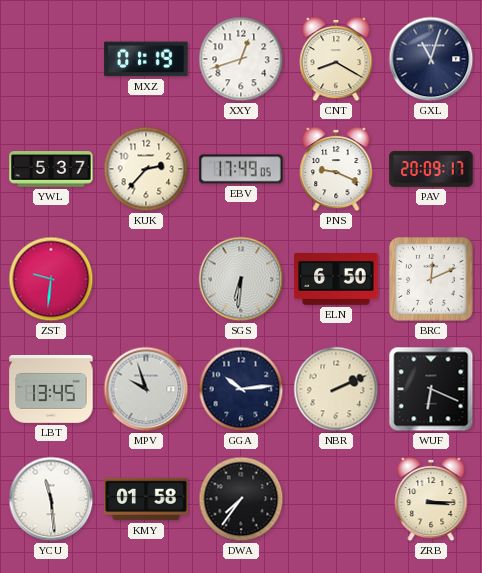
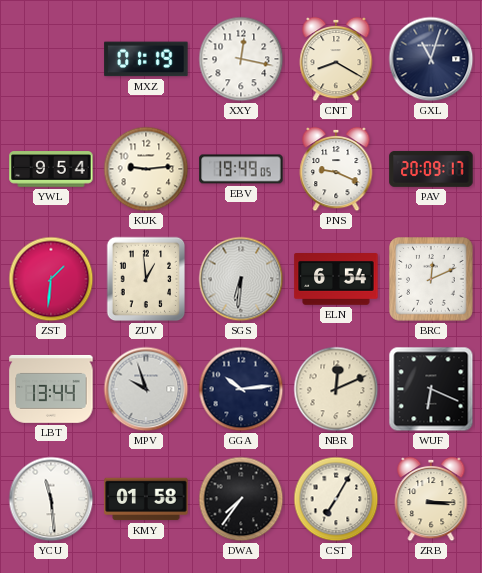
XXY: 12:42 -> 12:17 (241, 59)
YWL: 5:37 -> 9:54 (51, 169)
KUK: 2:37 -> 9:14 (146, 169)
EBV: 17:49 -> 19:49 (241, 169)
ZST: 9:31 -> 1:31 (51, 279)
ZUV: none -> 12:59 (146, 279)
ELN: 6:50 -> 6:54 (336, 280)
LBT: 13:45 -> 13:44 (51, 389)
NBR: 2:11 -> 12:11 (336, 389)
CST: none -> 7:05 (336, 499)
